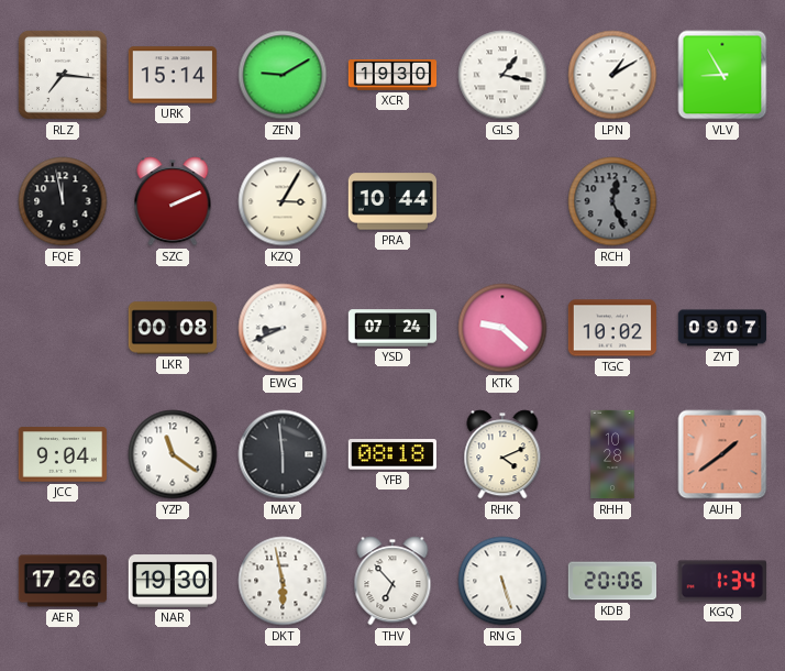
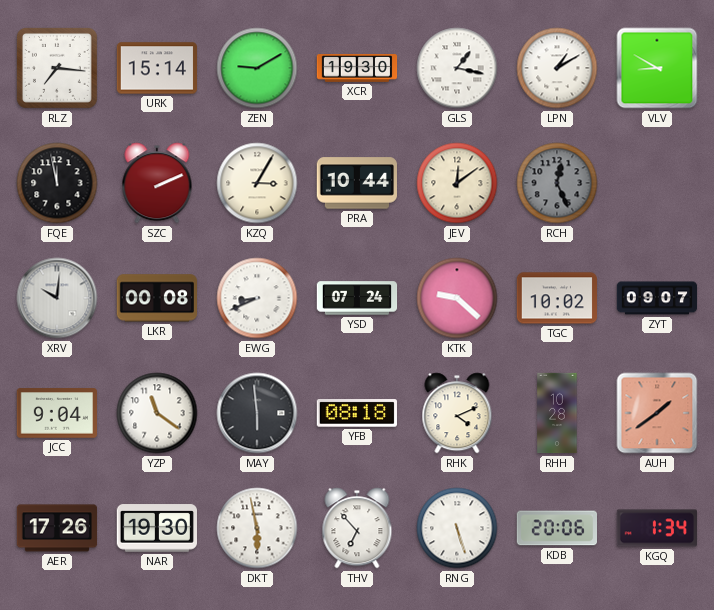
VLV: 8:55 -> 8:50 (657, 68)
JEV: none -> 12:09 (457, 183)
XRV: none -> 10:01 (57, 298)
